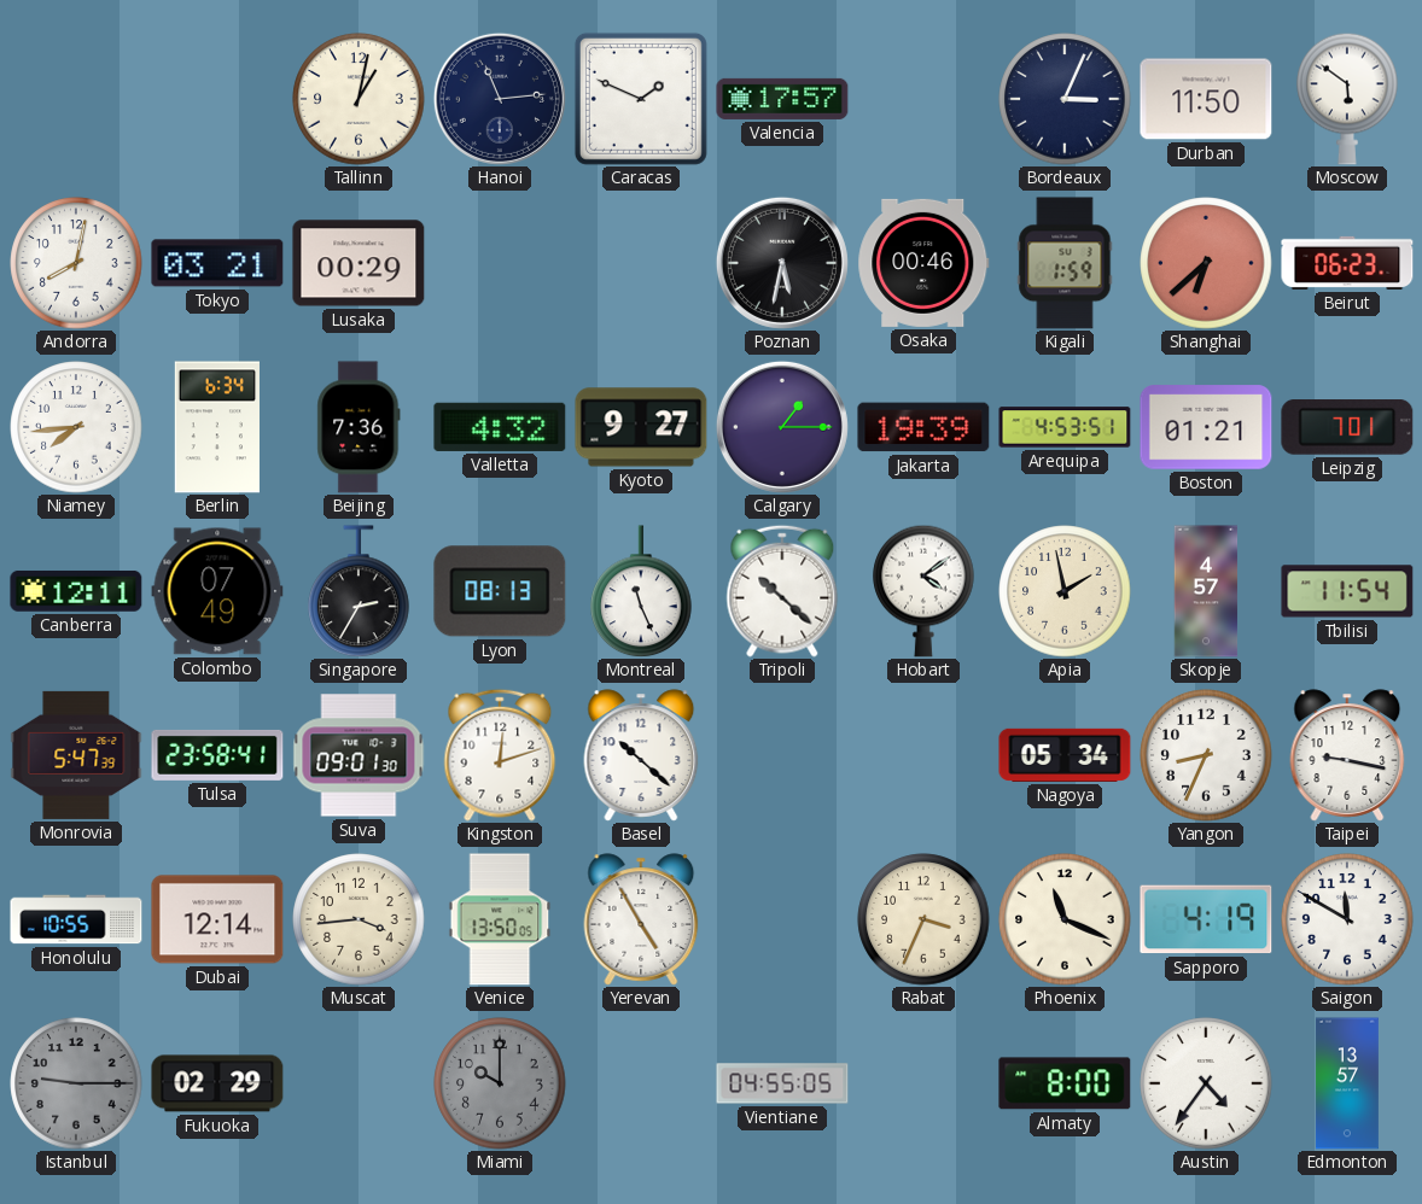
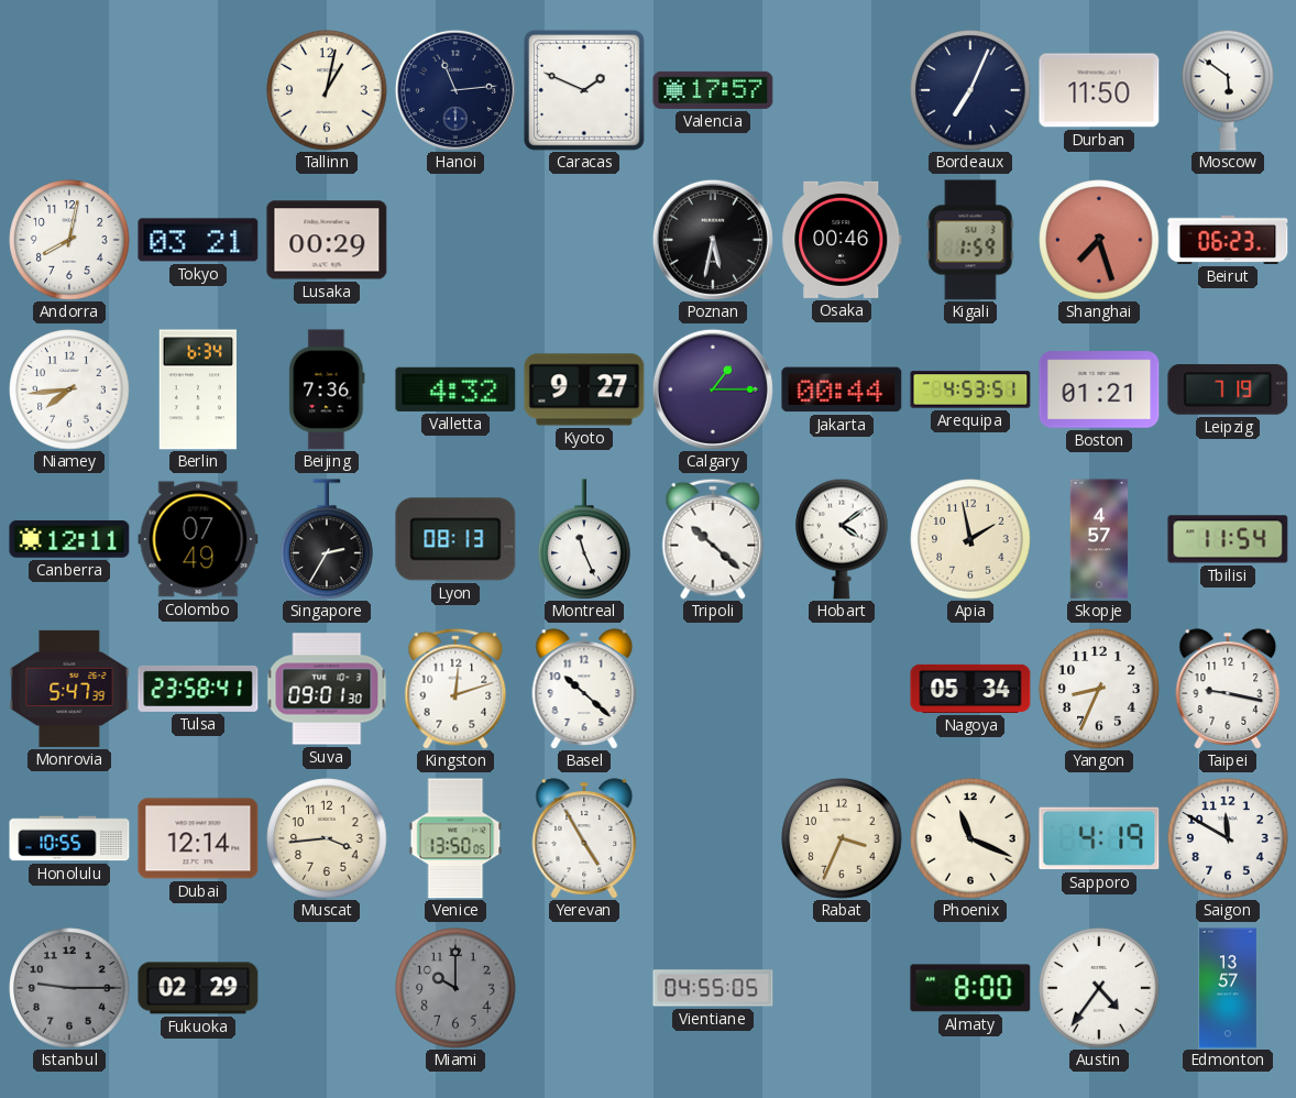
Bordeaux: 3:04 -> 7:04 (970, 90)
Shanghai: 6:38 -> 7:27 (1099, 240)
Jakarta: 19:39 -> 00:44 (842, 389)
Leipzig: 7:01 -> 7:19 (1228, 391)
